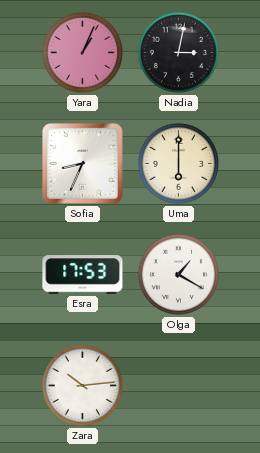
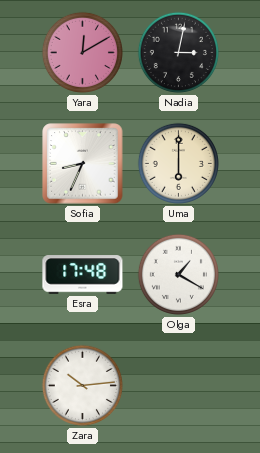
Yara: 1:04 -> 12:10 (82, 52)
Esra: 17:53 -> 17:48 (83, 275)
